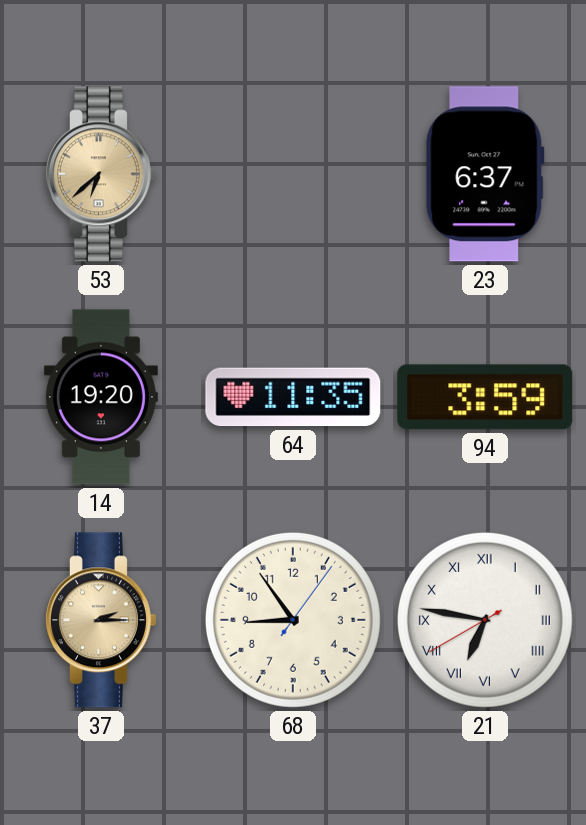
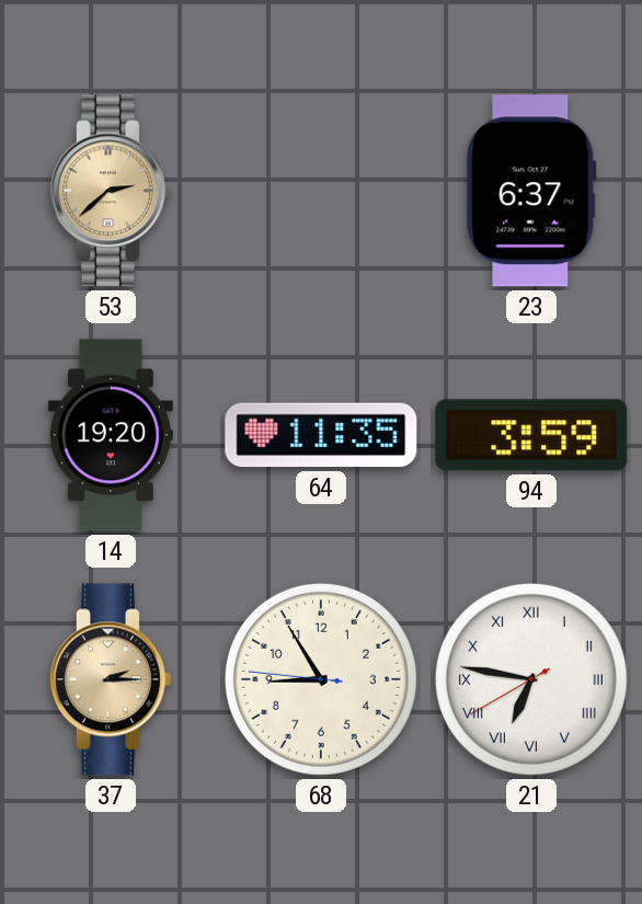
53: 6:38 -> 2:38 (110, 191)
68: 8:54:06 -> 8:54:46 (321, 679)
